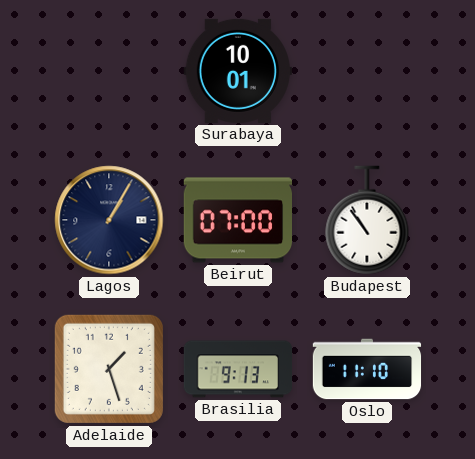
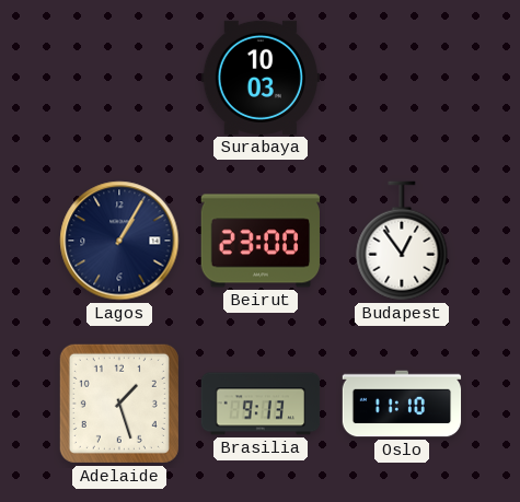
Surabaya: 10:01 -> 10:03 (259, 78)
Beirut: 07:00 -> 23:00 (259, 241)
Budapest: 10:54 -> 12:54 (402, 241)
